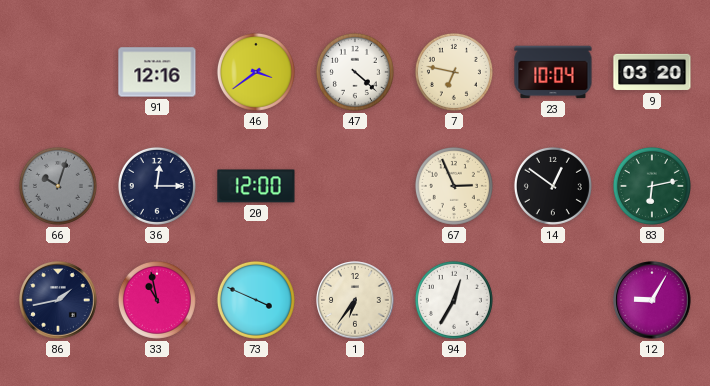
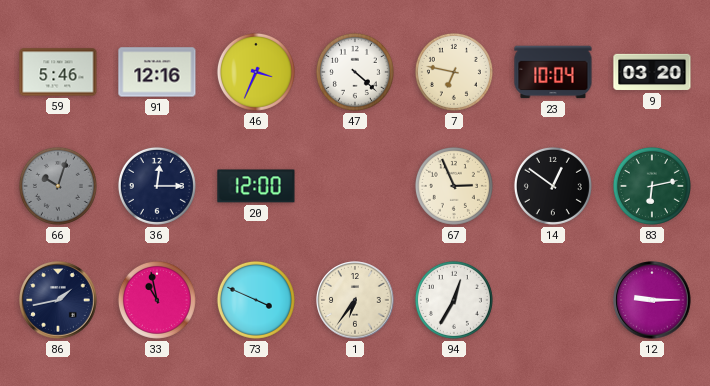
59: none -> 5:46 (58, 72)
46: 3:39 -> 3:34 (256, 72)
12: 9:05 -> 9:15 (652, 300)
